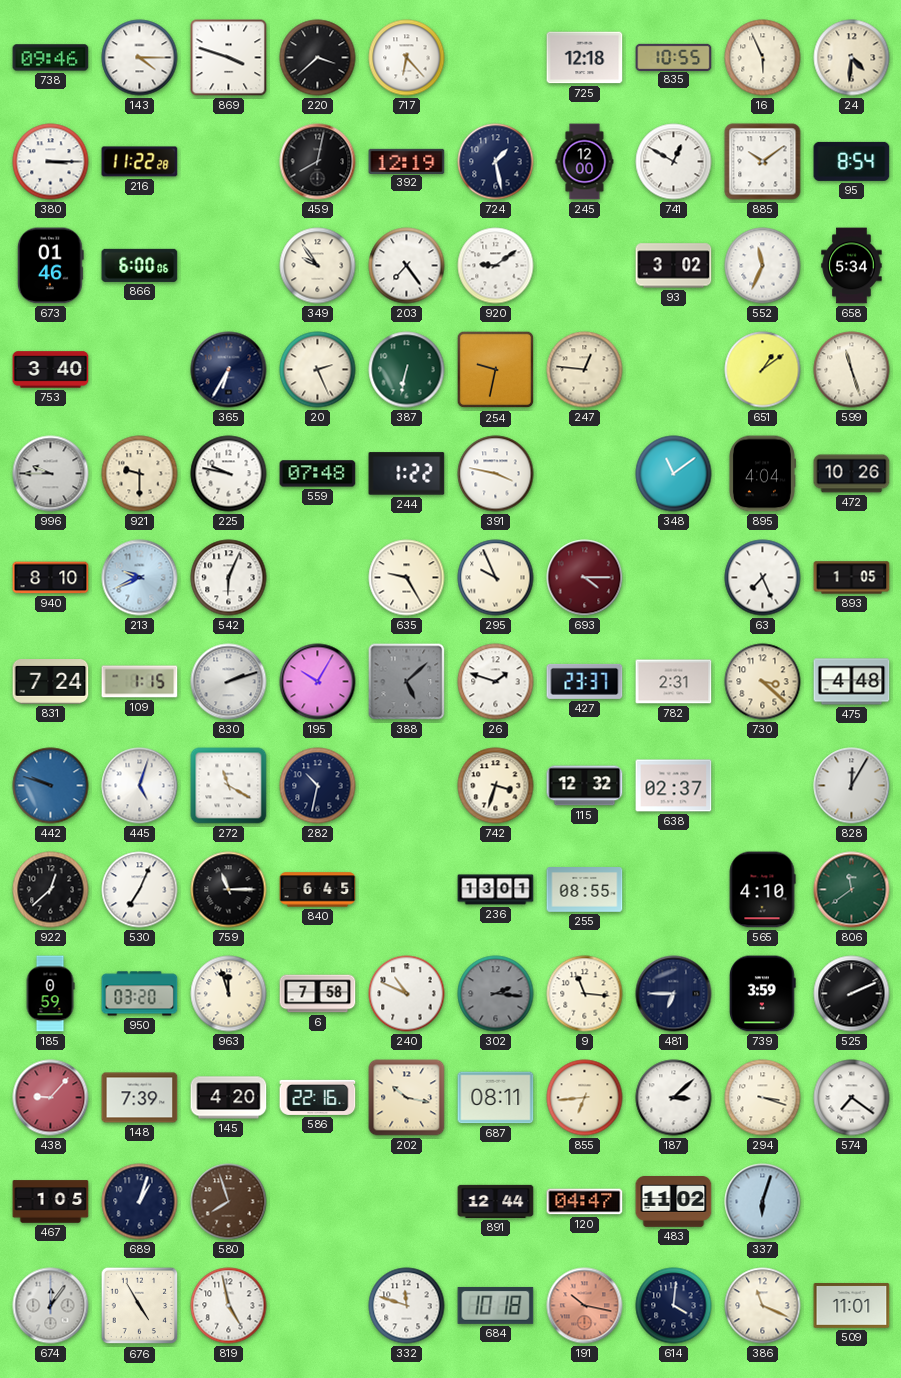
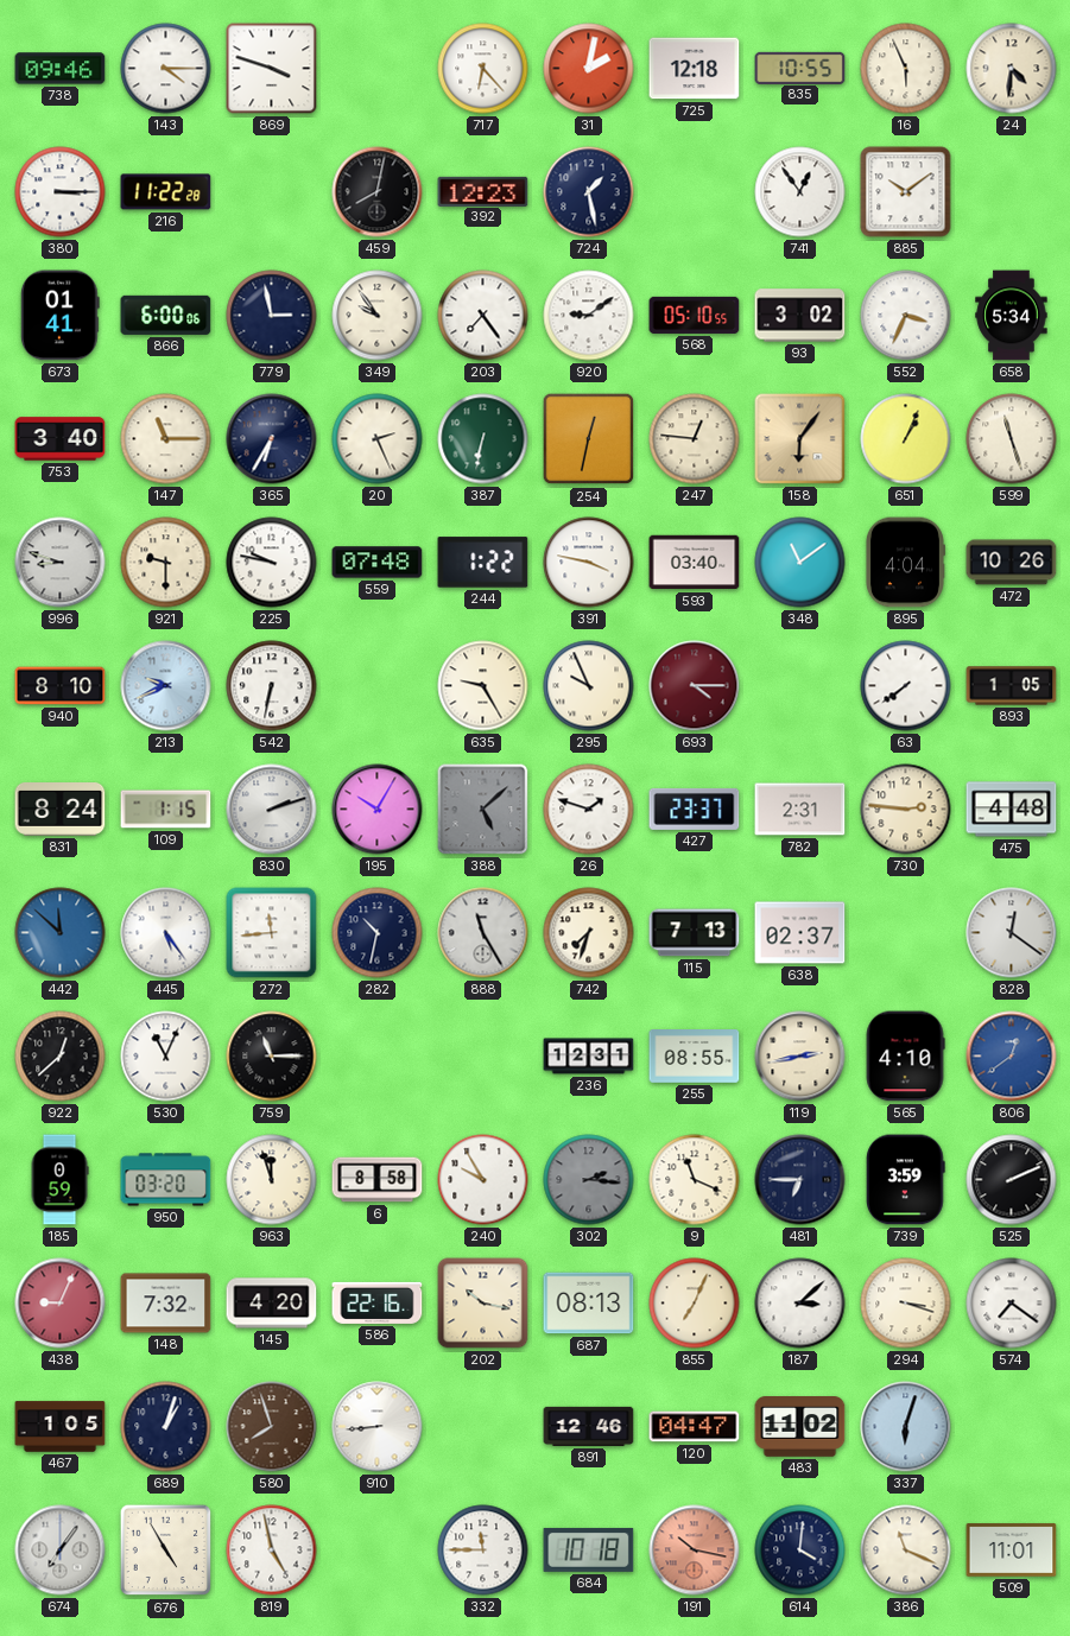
220: 3:38 -> none (318, 58)
31: none -> 2:02 (589, 69)
392: 12:19 -> 12:23 (483, 191)
245: 12:00 -> none (585, 162)
741: 12:50 -> 12:54 (800, 192)
95: 8:54 -> none (852, 161)
673: 01:46 -> 01:41 (59, 316)
779: none -> 2:58 (272, 316)
568: none -> 05:10 (695, 315)
552: 11:34 -> 3:34 (906, 316)
147: none -> 11:15 (166, 439)
254: 9:32 -> 12:32 (589, 439)
158: none -> 6:06 (800, 439)
651: 1:09 -> 1:04 (906, 439)
996: 9:45 -> 8:48 (61, 563)
593: none -> 03:40 (695, 563)
542: 6:04 -> 6:32 (272, 686)
63: 7:26 -> 7:39 (906, 686)
831: 7:24 -> 8:24 (61, 810)
730: 3:22 -> 2:46 (906, 810)
442: 9:48 -> 11:52 (61, 933)
445: 5:03 -> 5:24 (166, 933)
272: 11:20 -> 11:44 (272, 933)
888: none -> 11:25 (483, 933)
742: 3:33 -> 7:33 (589, 933)
115: 12:32 -> 7:13 (695, 933)
828: 12:05 -> 12:21 (1012, 933)
530: 7:04 -> 11:04 (166, 1057)
840: 6:45 -> none (318, 890)
236: 13:01 -> 12:31 (589, 1057)
119: none -> 2:43 (800, 1057)
806: 11:39 -> 12:39 (1012, 1057)
806 dial: green -> blue (1012, 1057)
6: 7:58 -> 8:58 (378, 1180)
240: 10:49 -> 9:55 (483, 1180)
9: 11:16 -> 11:19 (695, 1180)
438: 9:07 -> 9:04 (61, 1304)
148: 7:39 -> 7:32 (166, 1304)
687: 08:11 -> 08:13 (589, 1304)
855: 6:44 -> 7:04 (695, 1304)
910: none -> 8:44 (378, 1427)
891: 12:44 -> 12:46 (589, 1426)
674: 12:06 -> 7:06 (61, 1551)
332: 11:48 -> 11:45 (483, 1551)
